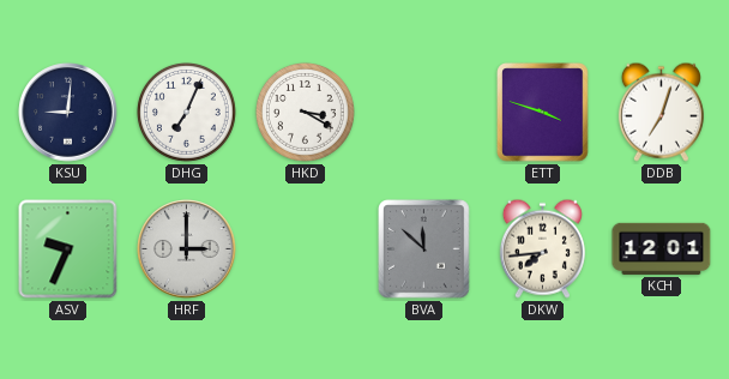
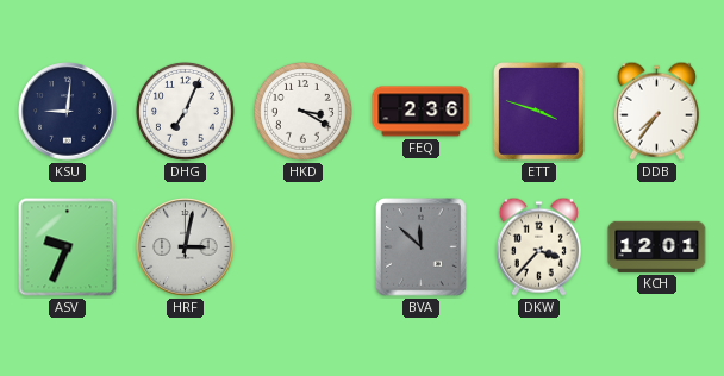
FEQ: none -> 2:36 (422, 112)
DDB: 7:03 -> 7:36 (656, 111)
HRF: 3:00 -> 3:02 (186, 247)
DKW: 7:44 -> 3:37 (538, 246)
